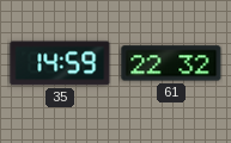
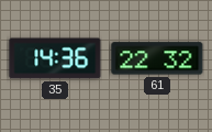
35: 14:59 -> 14:36 (55, 58)
